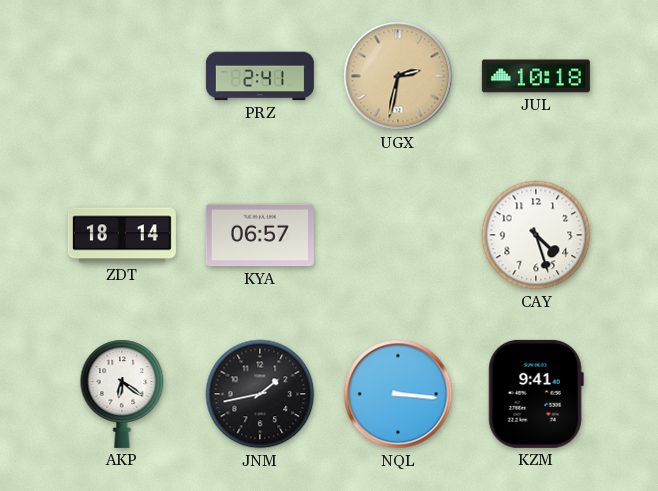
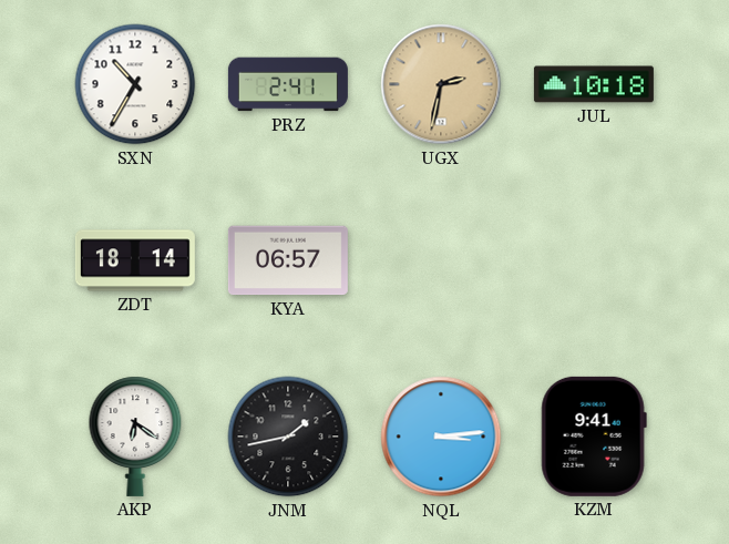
SXN: none -> 10:35 (135, 84)
CAY: 4:27 -> none (536, 235)
NQL: 3:16 -> 3:14 (441, 437)
